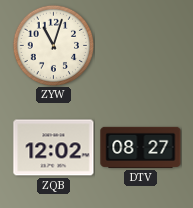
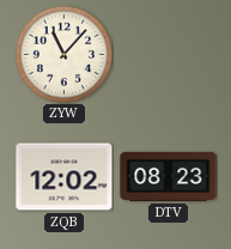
ZYW: 11:03 -> 11:07 (63, 54)
DTV: 08:27 -> 08:23 (169, 176)
